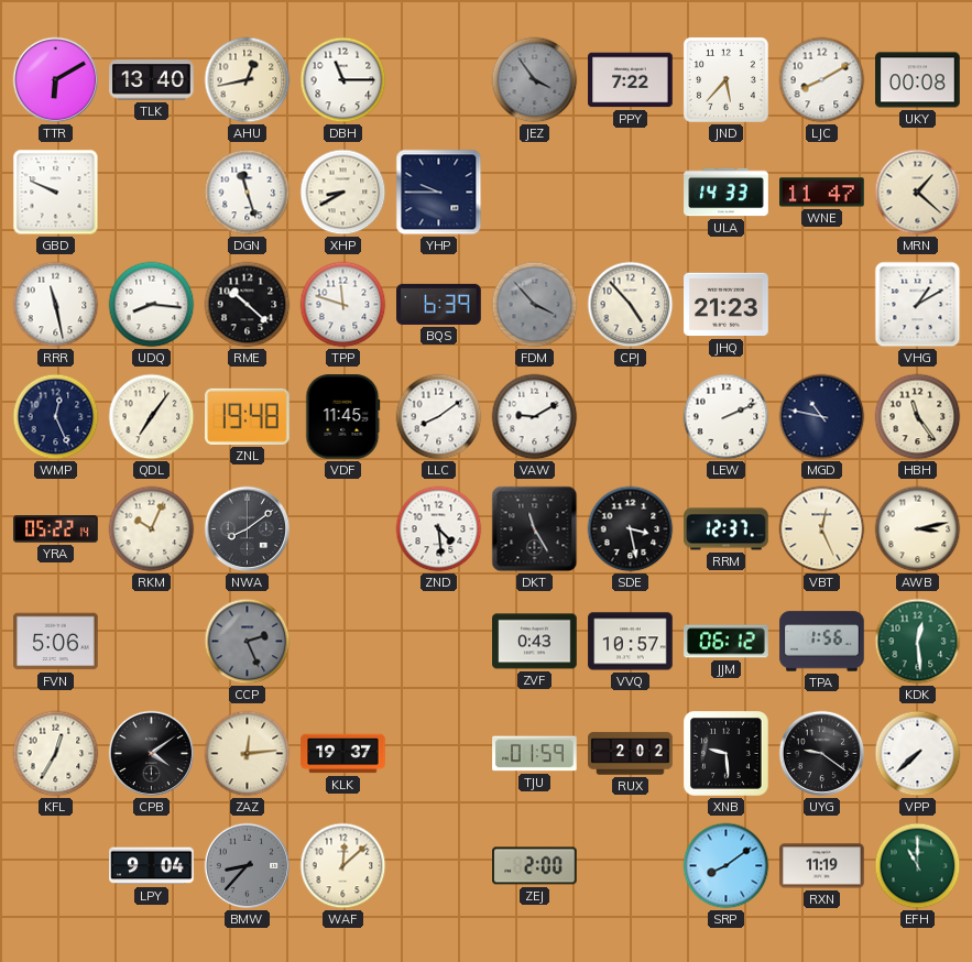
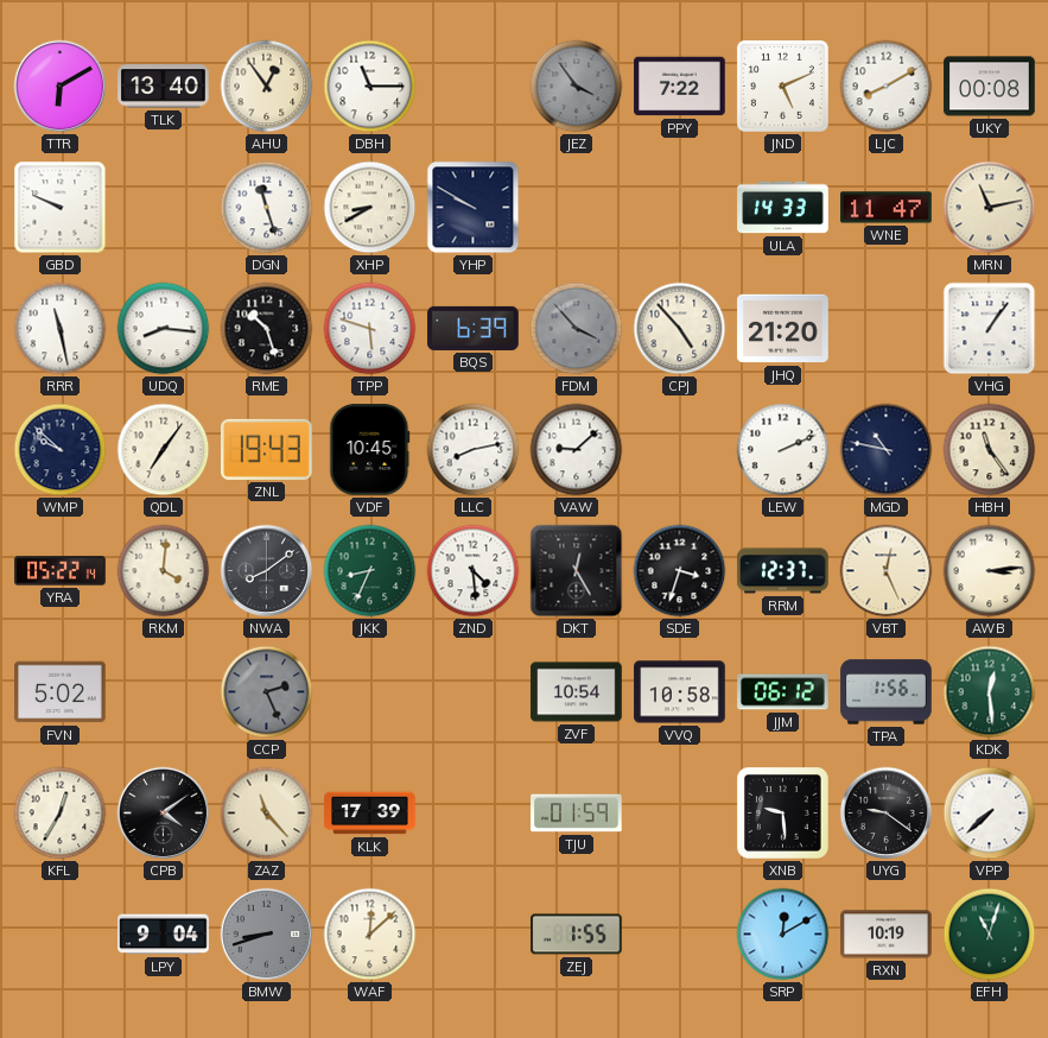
AHU: 12:43 -> 12:54 (267, 87)
JND: 5:37 -> 5:11 (782, 86)
YHP: 9:45 -> 9:50 (474, 208)
MRN: 1:22 -> 11:13 (990, 208)
RME: 10:22 -> 10:27 (267, 329)
TPP: 11:48 -> 5:48 (370, 329)
JHQ: 21:23 -> 21:20 (783, 329)
VHG: 1:10 -> 1:06 (990, 329)
WMP: 12:26 -> 9:52 (61, 450)
ZNL: 19:48 -> 19:43 (267, 449)
VDF: 11:45 -> 10:45 (370, 450)
LLC: 8:09 -> 8:13 (474, 450)
VAW: 9:10 -> 9:08 (577, 450)
RKM: 10:04 -> 4:01 (164, 571)
JKK: none -> 8:34 (370, 571)
DKT: 11:25 -> 12:25 (577, 571)
SDE: 3:28 -> 3:33 (680, 571)
AWB: 3:13 -> 3:14 (990, 571)
FVN: 5:06 -> 5:02 (61, 692)
ZVF: 0:43 -> 10:54 (577, 692)
VVQ: 10:57 -> 10:58 (680, 692)
ZAZ: 12:14 -> 11:23 (267, 814)
KLK: 19:37 -> 17:39 (370, 814)
RUX: 2:02 -> none (631, 754)
BMW: 8:37 -> 8:42 (267, 935)
ZEJ: 2:00 -> 1:55 (577, 935)
SRP: 8:09 -> 12:10 (783, 935)
RXN: 11:19 -> 10:19 (887, 935)
EFH: 11:00 -> 11:03 (990, 935)
